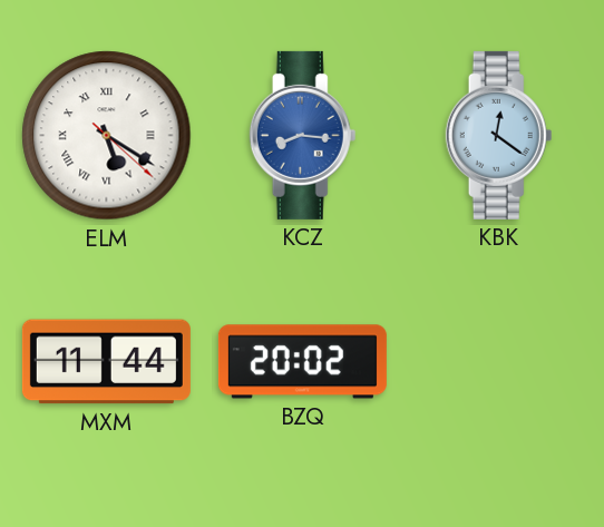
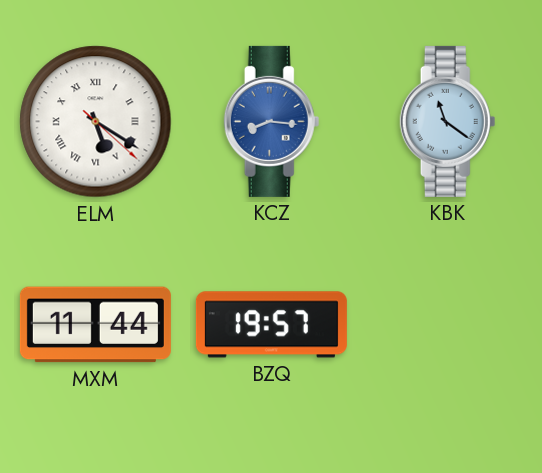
KBK: 12:21 -> 11:21 (448, 121)
BZQ: 20:02 -> 19:57 (271, 325)
